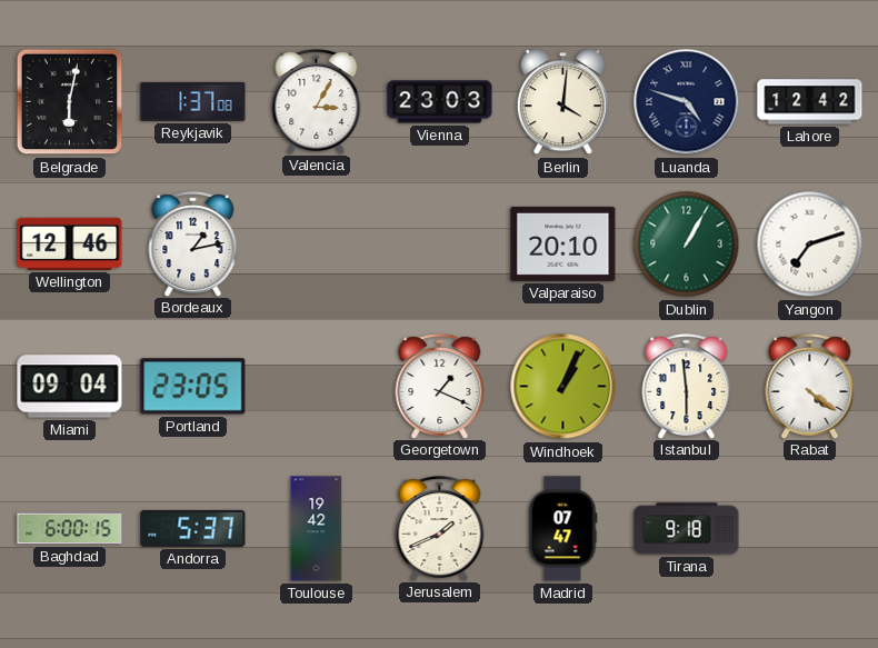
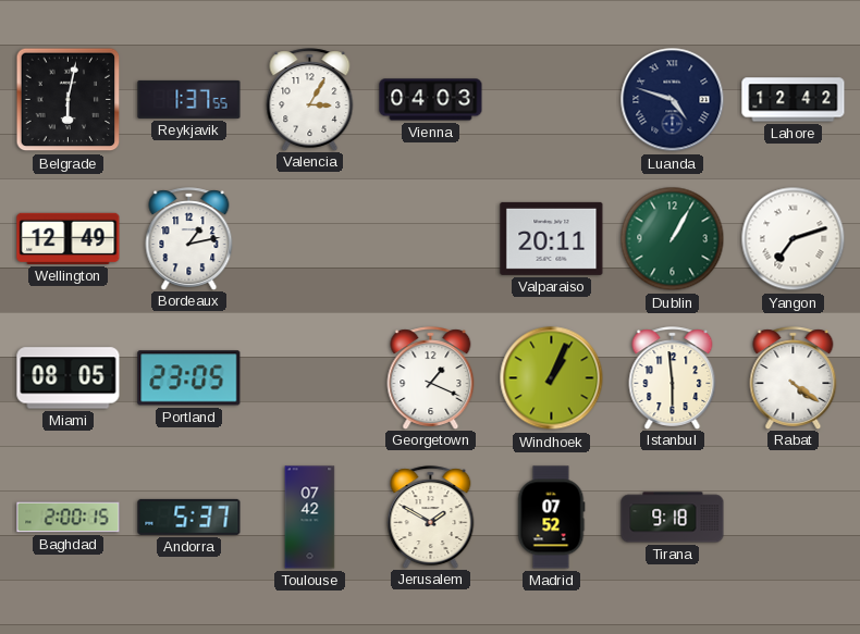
Reykjavik: 1:37:08 -> 1:37:55 (189, 99)
Vienna: 23:03 -> 04:03 (431, 100)
Berlin: 4:01 -> none (562, 102)
Wellington: 12:46 -> 12:49 (69, 238)
Valparaiso: 20:10 -> 20:11 (552, 238)
Miami: 09:04 -> 08:05 (69, 378)
Baghdad: 6:00 -> 2:00 (69, 518)
Toulouse: 19:42 -> 07:42 (310, 518)
Jerusalem: 1:41 -> 1:50 (431, 517)
Madrid: 07:47 -> 07:52 (551, 518)
